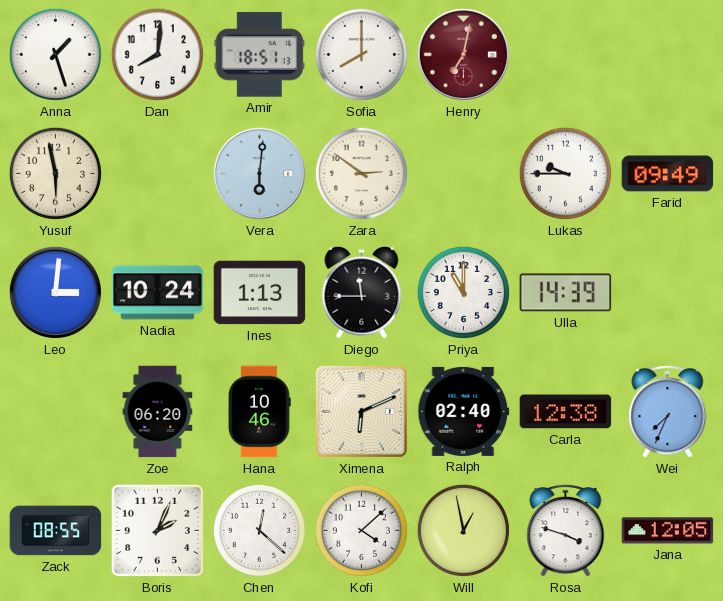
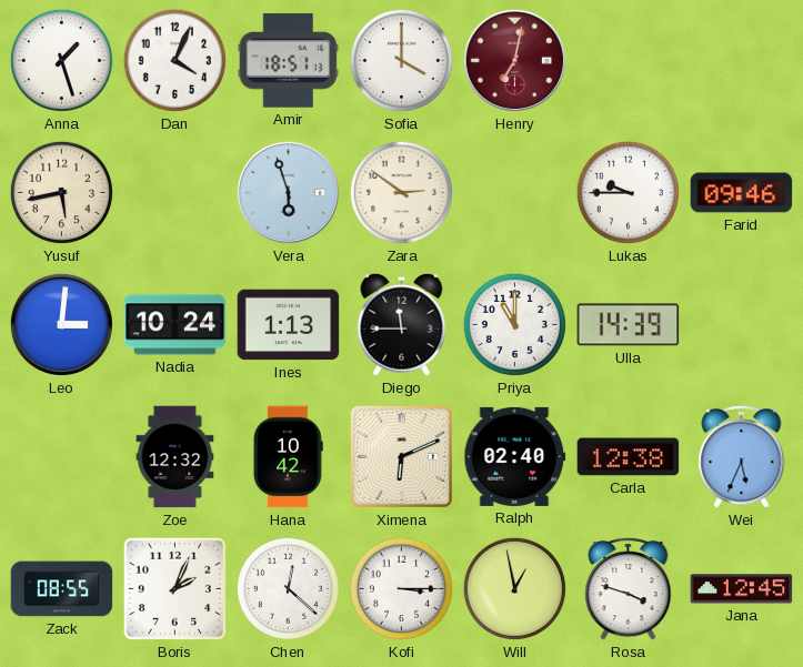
Dan: 8:01 -> 4:04 (174, 60)
Sofia: 8:00 -> 4:00 (401, 60)
Yusuf: 5:58 -> 5:43 (61, 192)
Vera: 6:01 -> 5:57 (288, 192)
Farid: 09:49 -> 09:46 (742, 193)
Zoe: 06:20 -> 12:32 (175, 457)
Hana: 10:46 -> 10:42 (288, 457)
Wei: 7:34 -> 5:34 (742, 456)
Kofi: 4:08 -> 3:15 (401, 588)
Jana: 12:05 -> 12:45 (742, 589)
